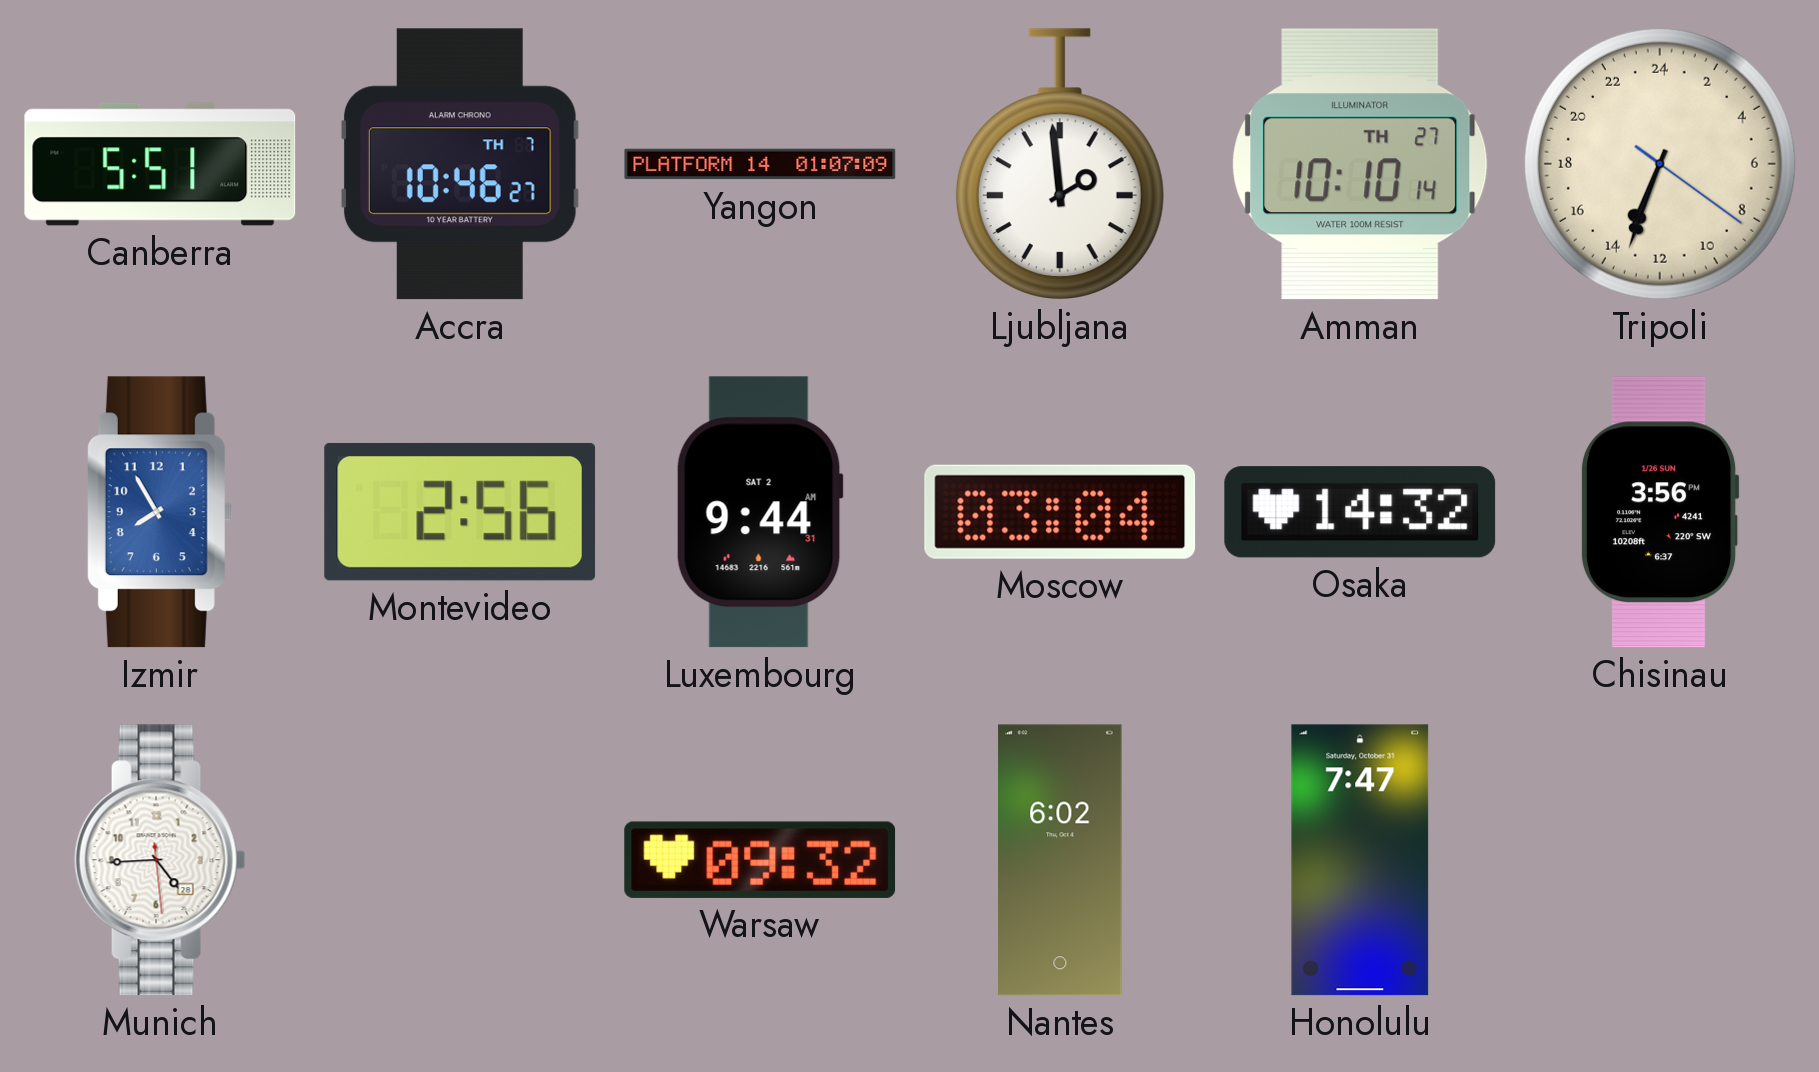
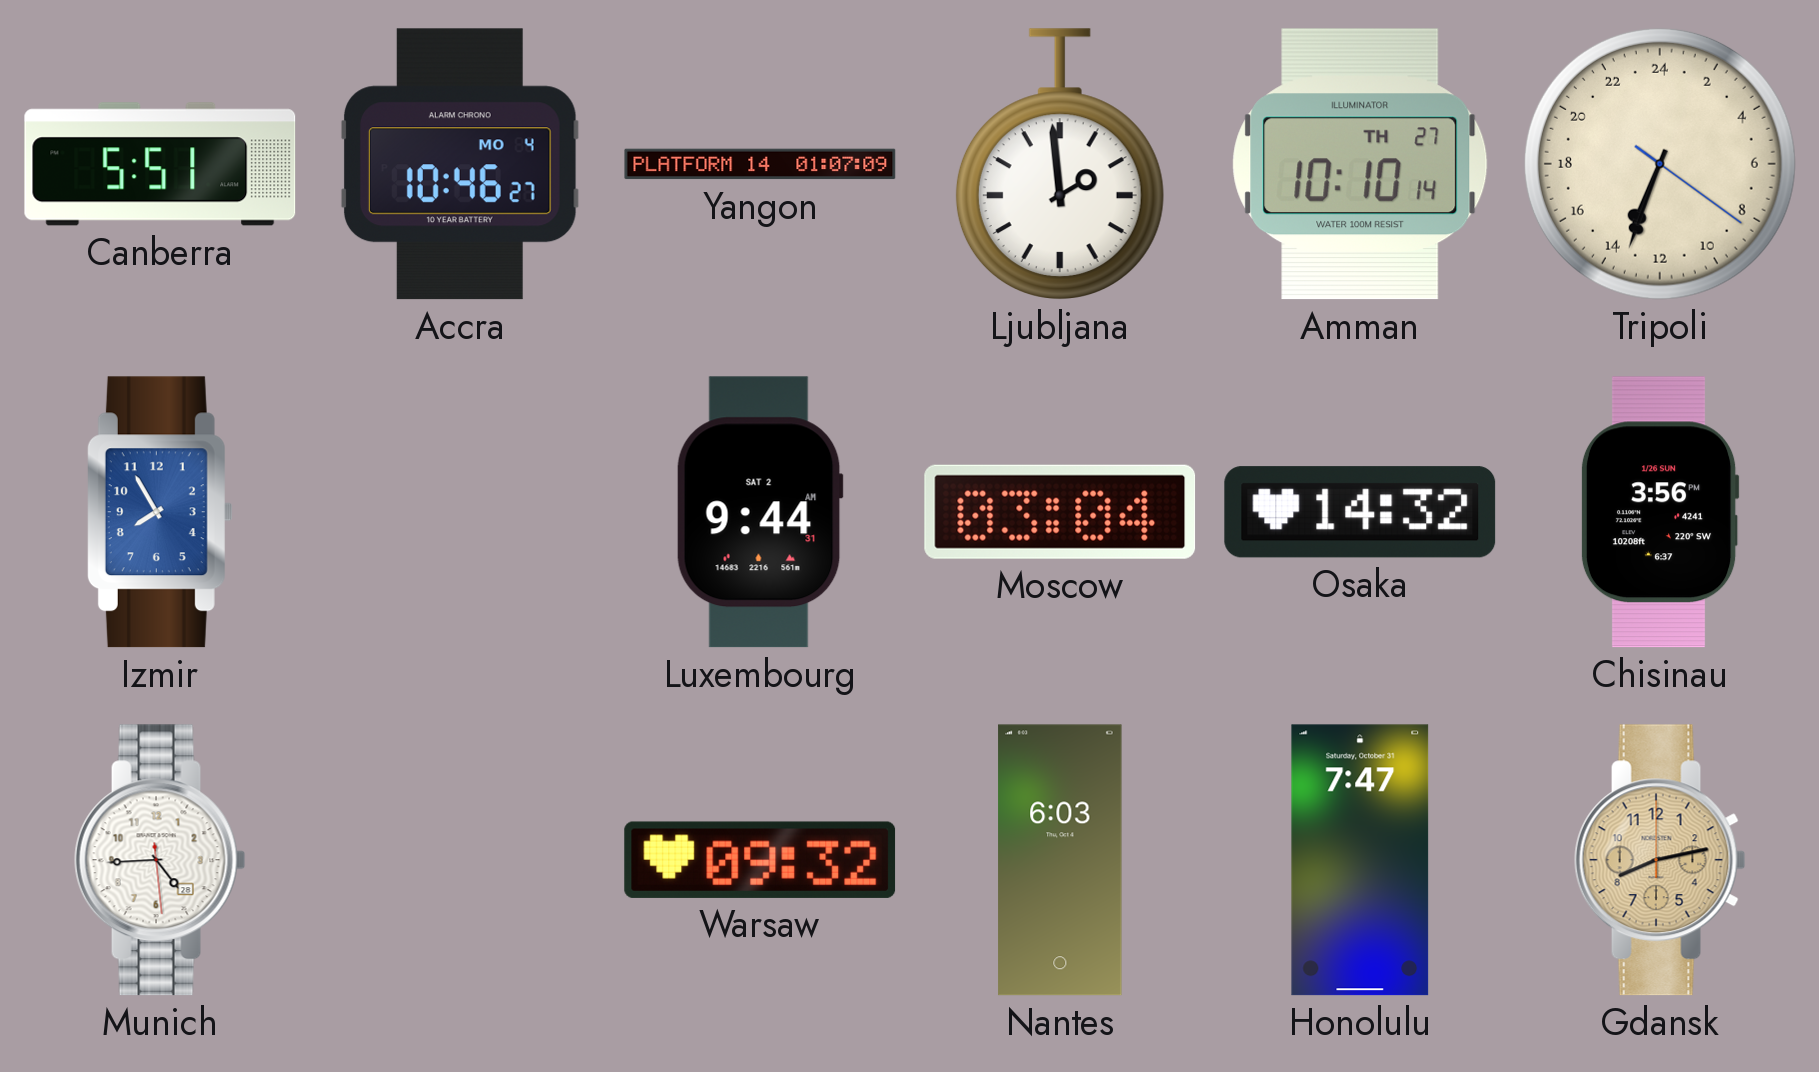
Accra date: TH 7 -> MO 4 (460, 164)
Montevideo: 2:56 -> none (460, 512)
Nantes: 6:02 -> 6:03 (1060, 860)
Gdansk: none -> 8:13 (1660, 860)
